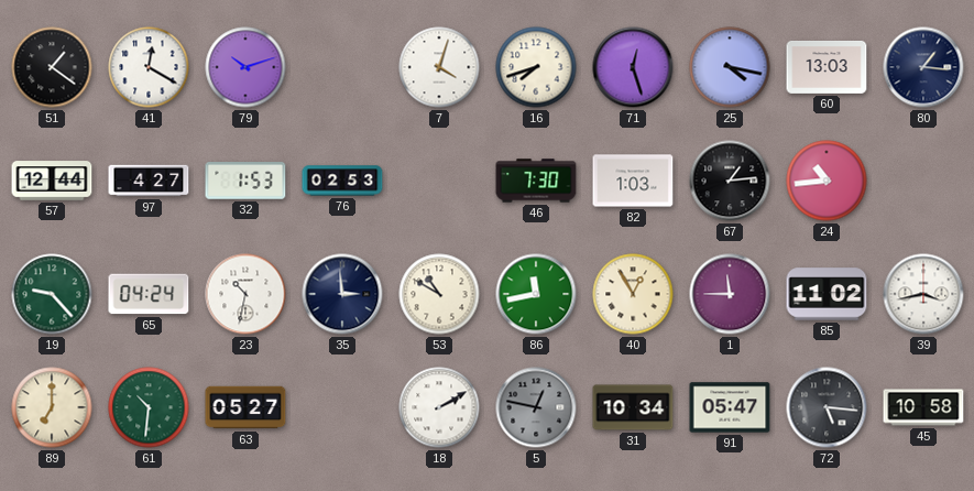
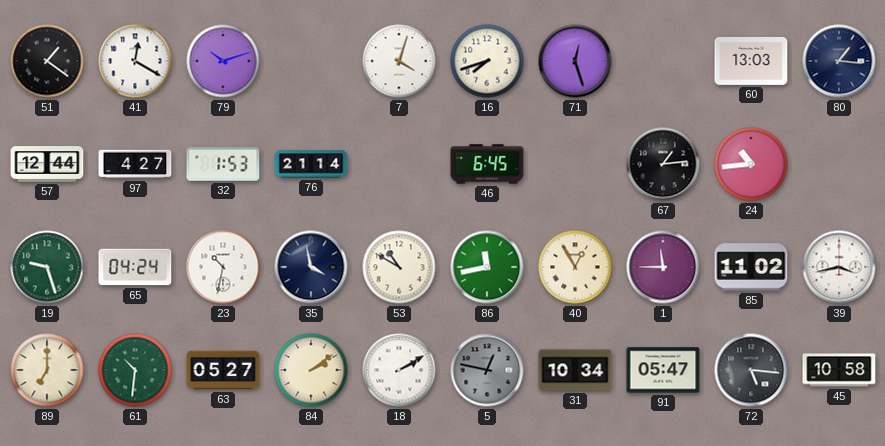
25: 4:17 -> none (730, 67)
76: 02:53 -> 21:14 (311, 164)
46: 7:30 -> 6:45 (487, 164)
82: 1:03 -> none (633, 181)
19: 9:23 -> 9:27 (47, 267)
35: 2:59 -> 3:58 (311, 267)
84: none -> 2:09 (311, 370)
